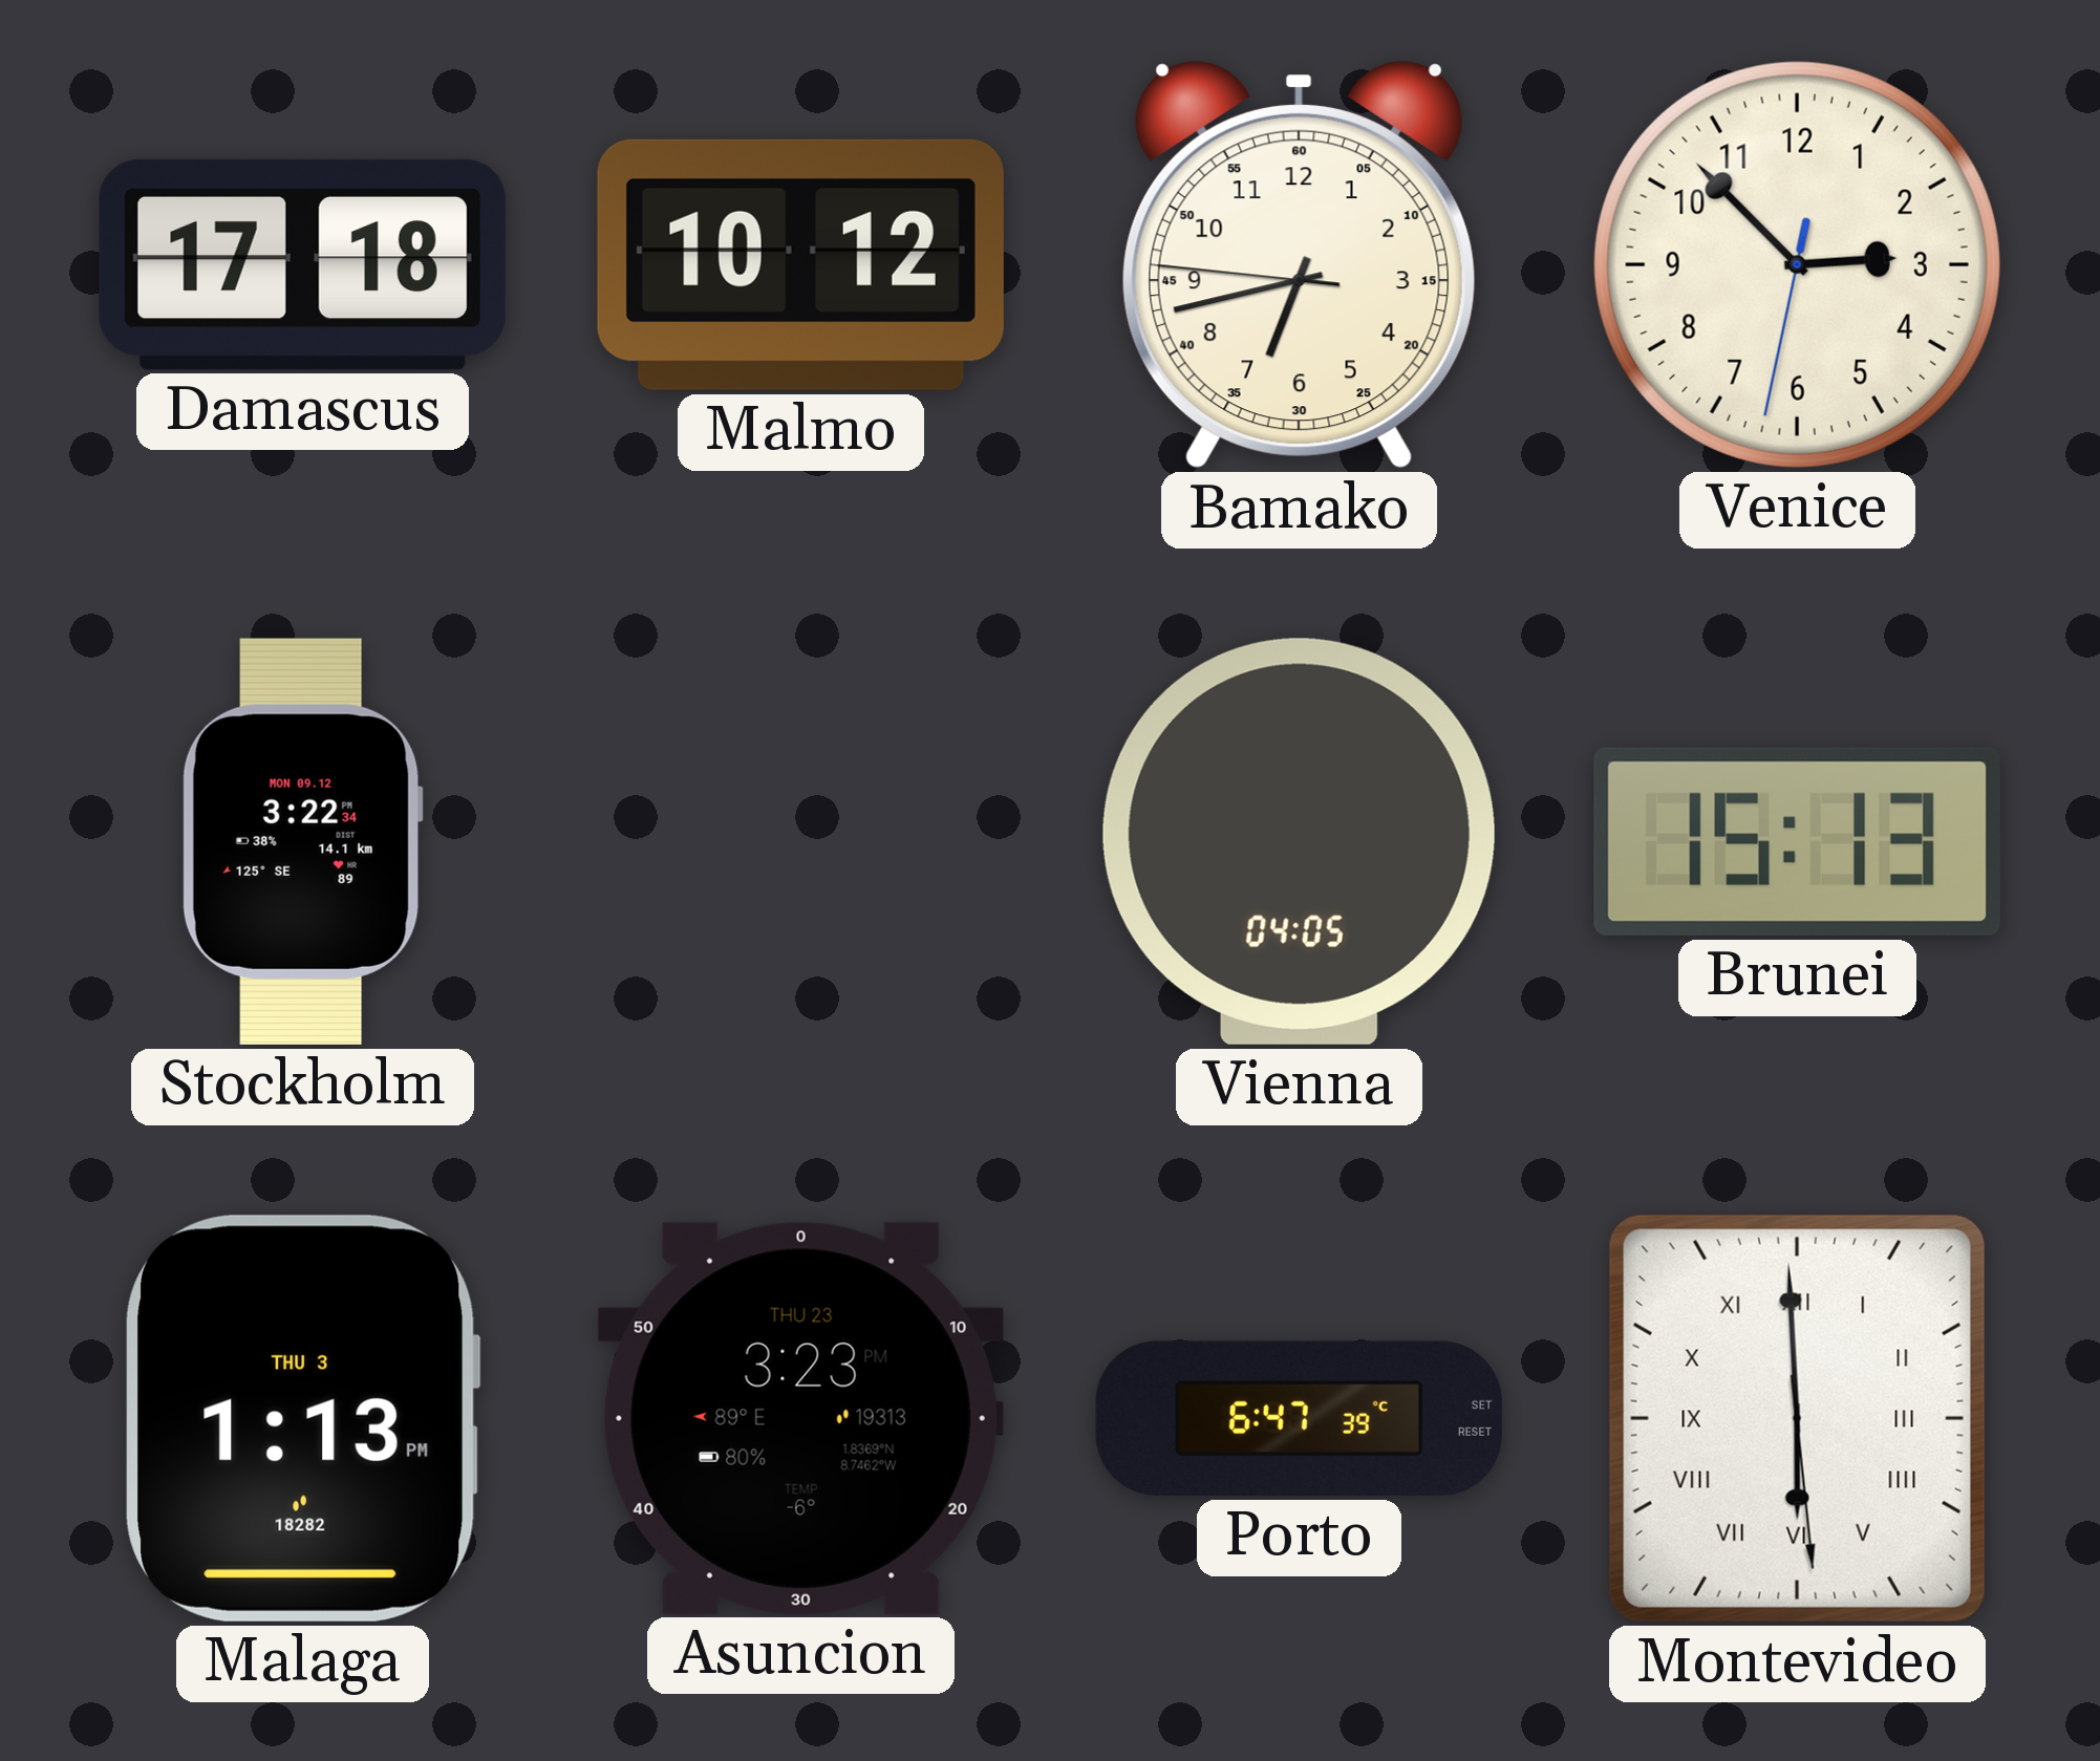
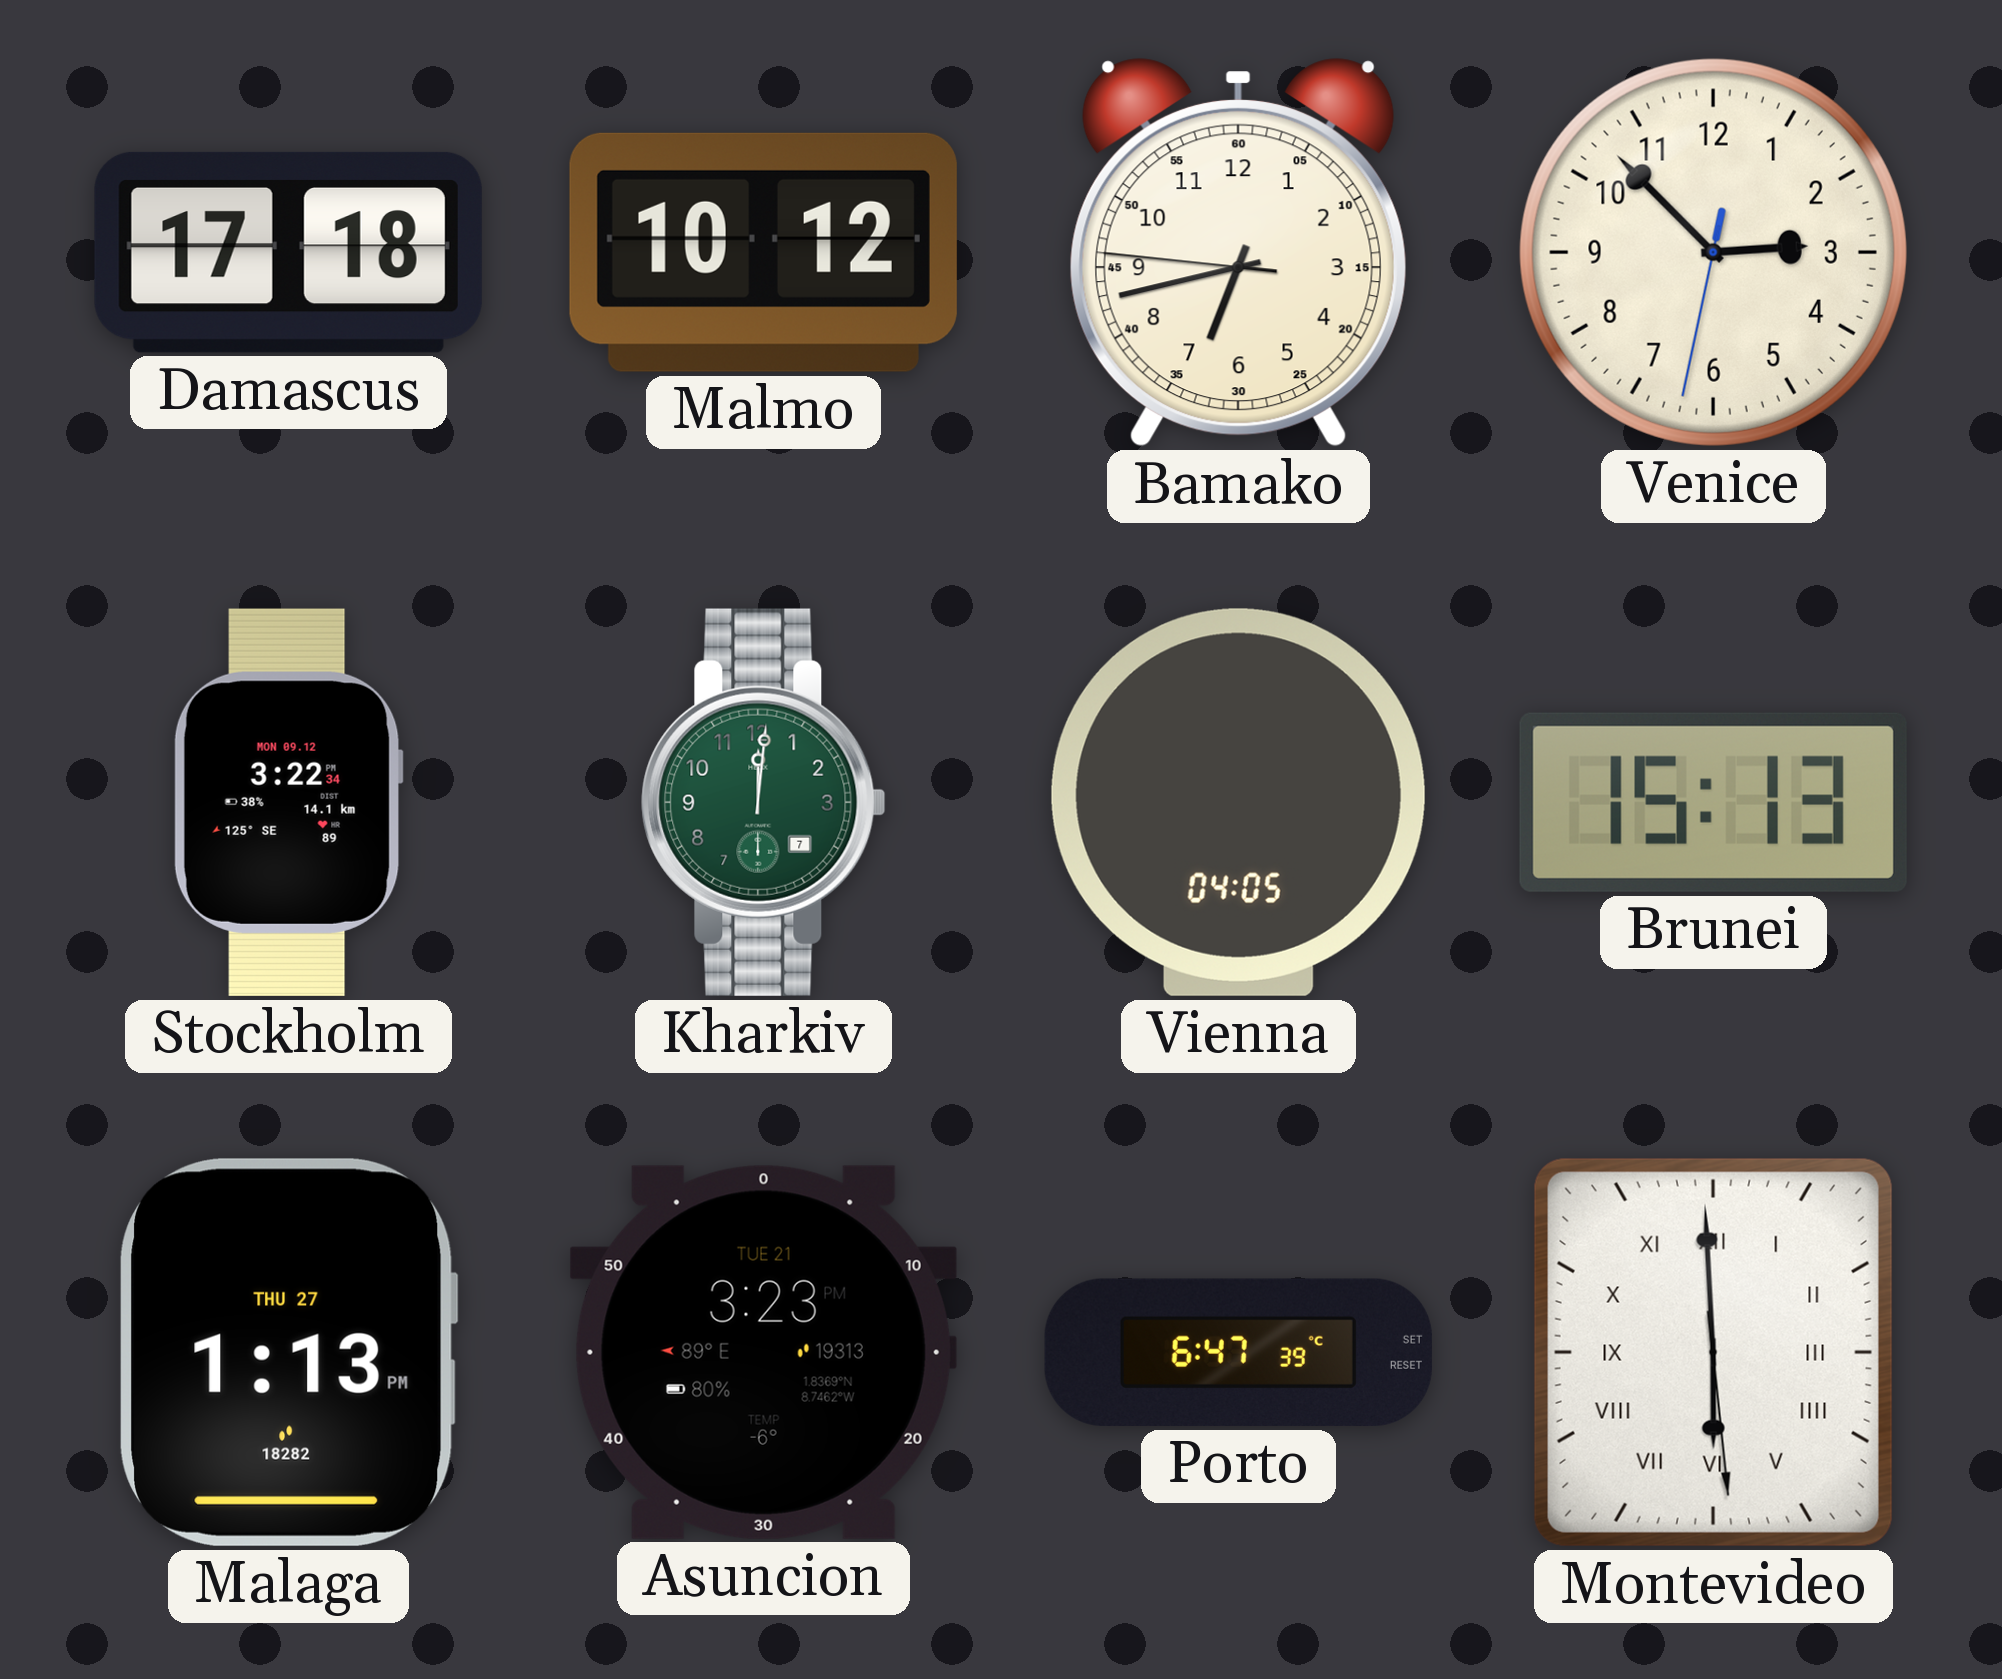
Kharkiv: none -> 12:01 (764, 802)
Malaga date: THU 3 -> THU 27 (288, 1352)
Asuncion date: THU 23 -> TUE 21 (763, 1352)
